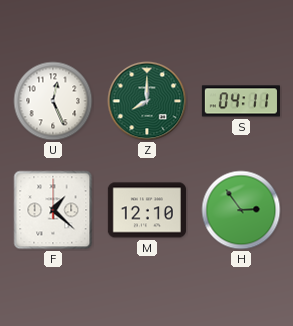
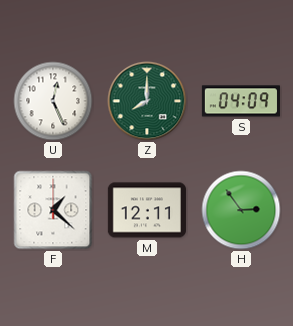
S: 04:11 -> 04:09 (241, 101)
M: 12:10 -> 12:11 (147, 210)
